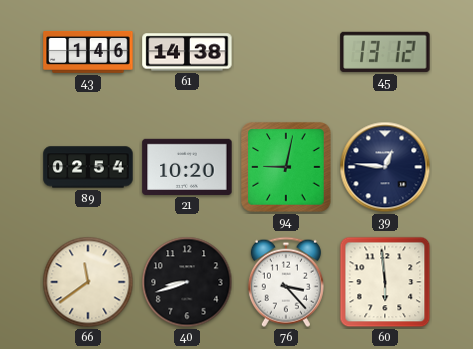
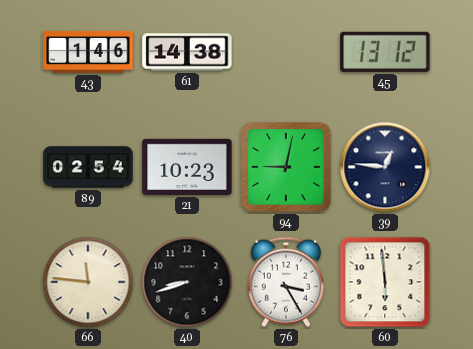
21: 10:20 -> 10:23 (187, 167)
66: 11:39 -> 11:46 (88, 282)
76: 3:23 -> 3:25 (286, 282)
